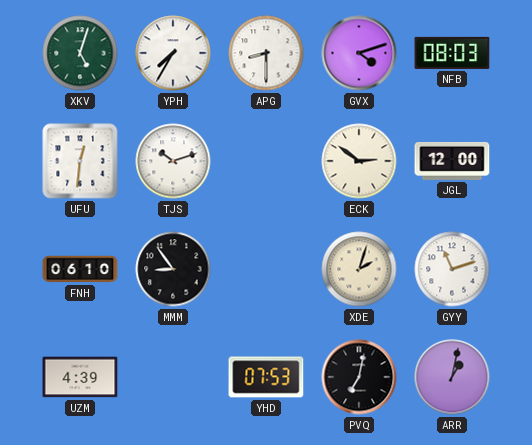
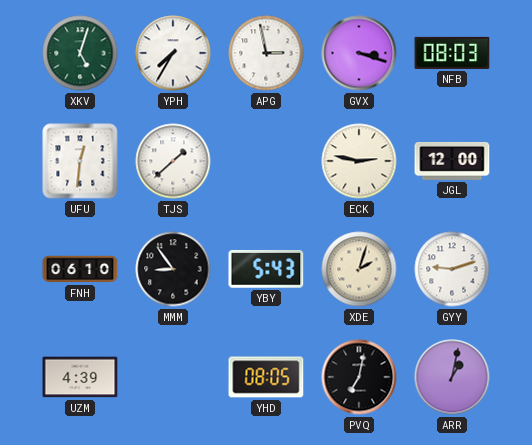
APG: 8:30 -> 2:58 (266, 53)
GVX: 4:12 -> 3:18 (359, 53)
TJS: 10:12 -> 1:38 (173, 161)
ECK: 2:51 -> 2:47 (359, 161)
YBY: none -> 5:43 (266, 269)
GYY: 11:12 -> 9:12 (452, 269)
YHD: 07:53 -> 08:05 (266, 377)
